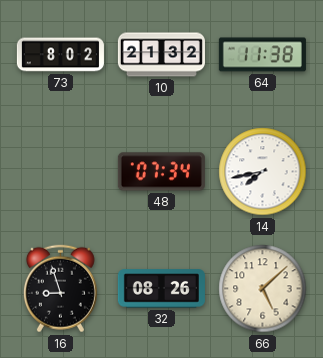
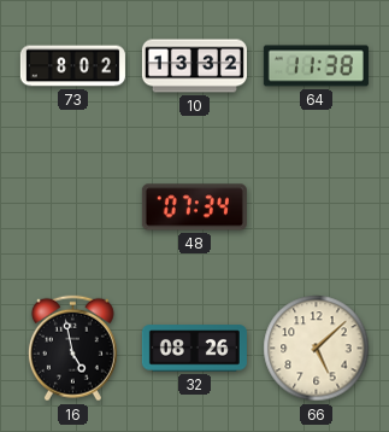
10: 21:32 -> 13:32 (194, 66)
14: 7:43 -> none (263, 172)
16: 8:57 -> 4:58 (72, 349)
